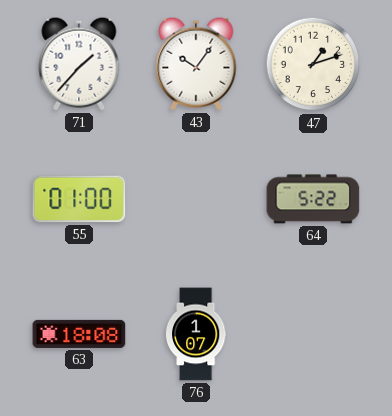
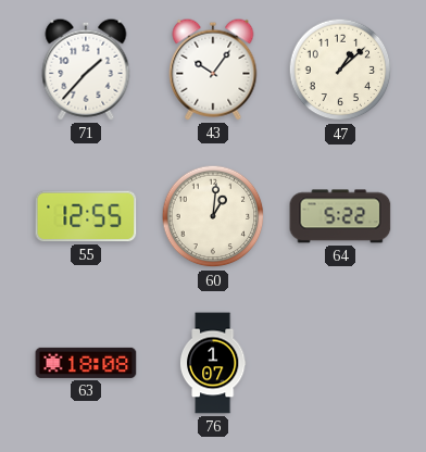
47: 1:12 -> 1:08 (340, 70)
55: 01:00 -> 12:55 (86, 216)
60: none -> 1:01 (213, 216)
